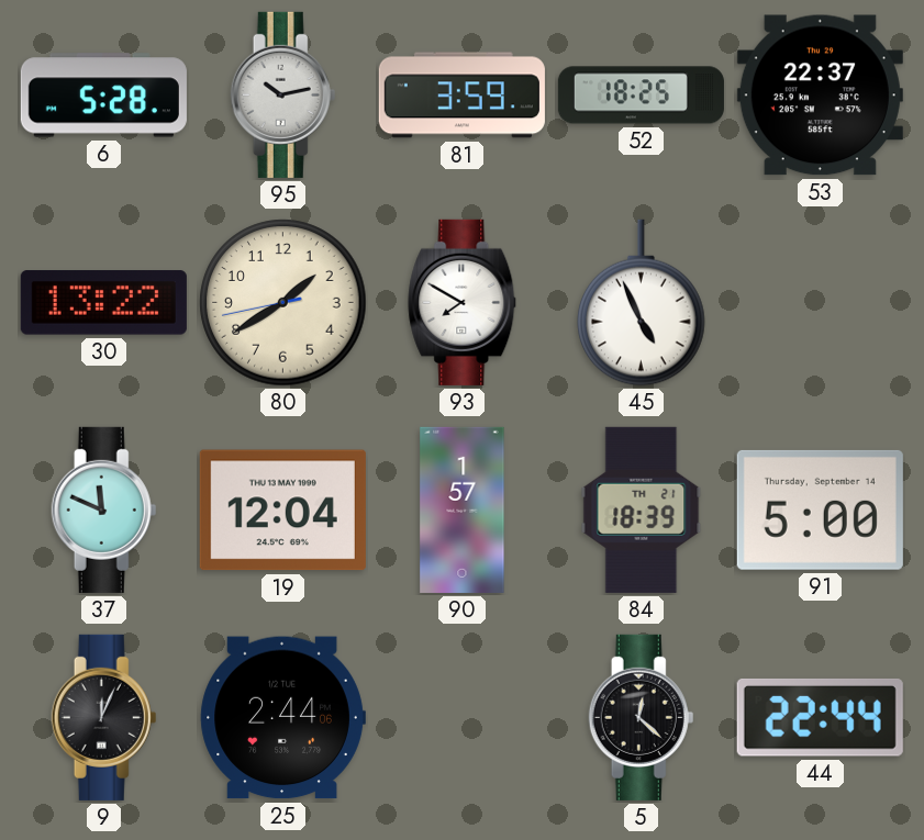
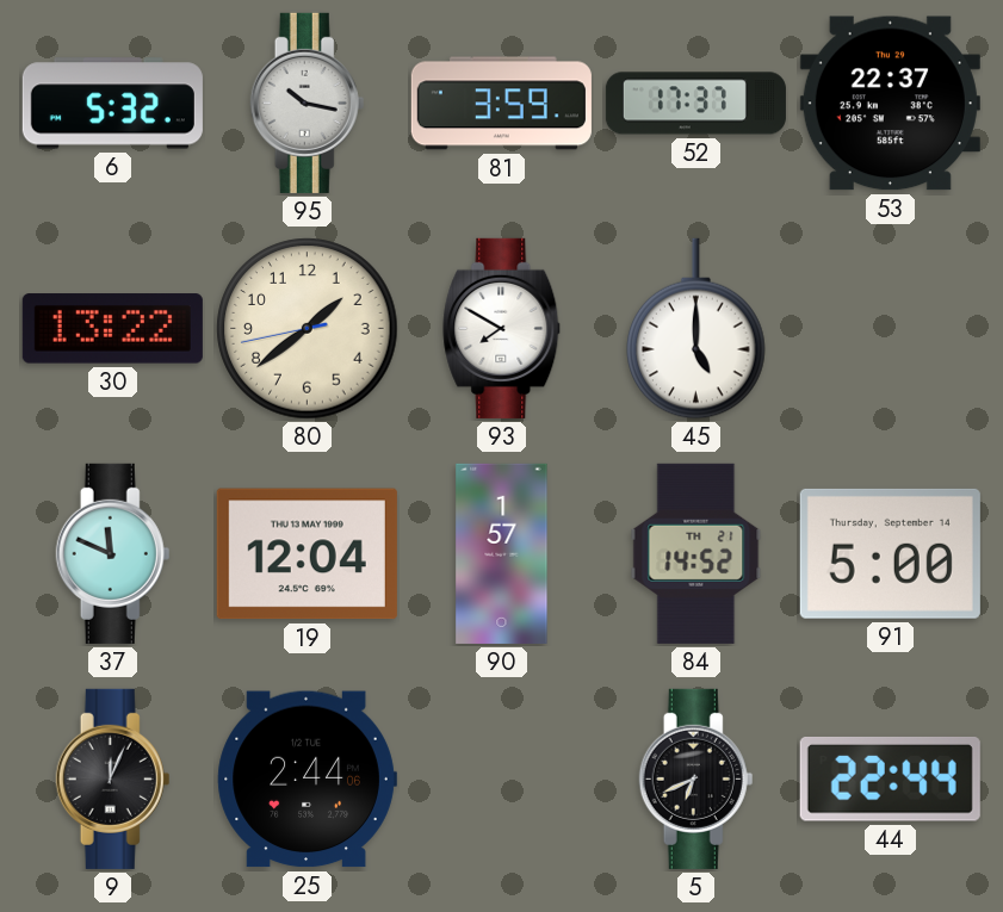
6: 5:28 -> 5:32 (112, 104)
95: 10:13 -> 10:17 (308, 103)
52: 18:25 -> 17:37 (695, 104)
80: 1:39 -> 1:38 (308, 329)
45: 4:56 -> 5:00 (696, 329)
84: 18:39 -> 14:52 (696, 553)
5: 12:22 -> 6:41 (696, 778)
